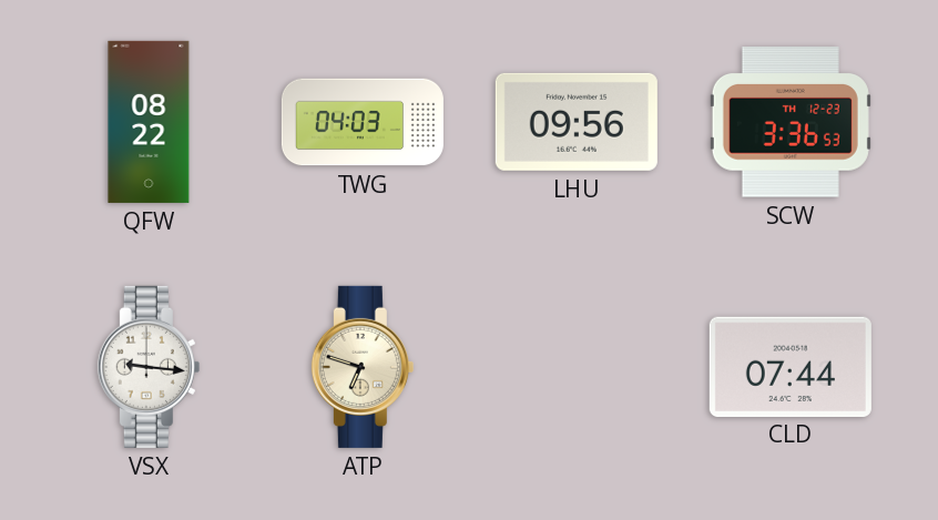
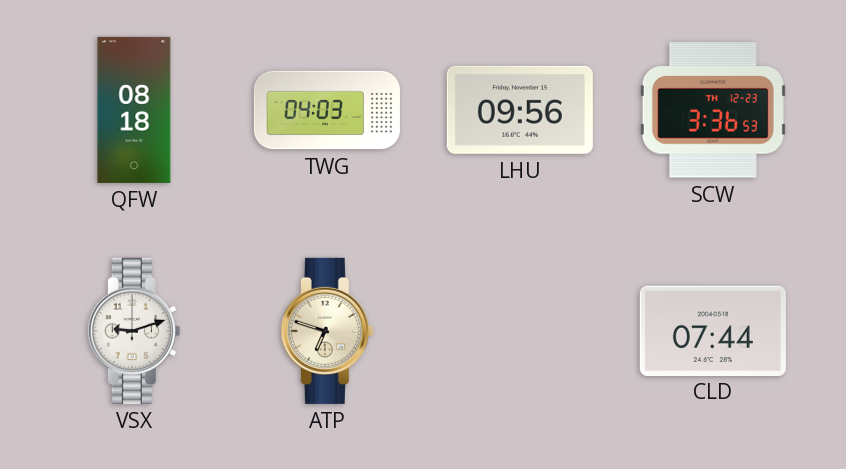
QFW: 08:22 -> 08:18 (134, 110)
VSX: 9:16 -> 9:12 (134, 331)
